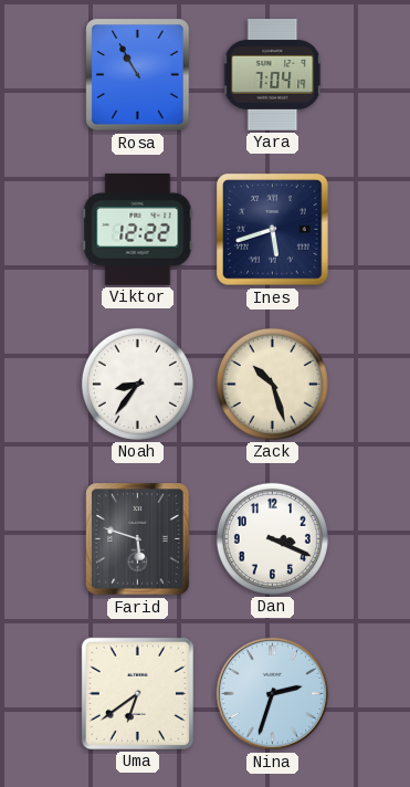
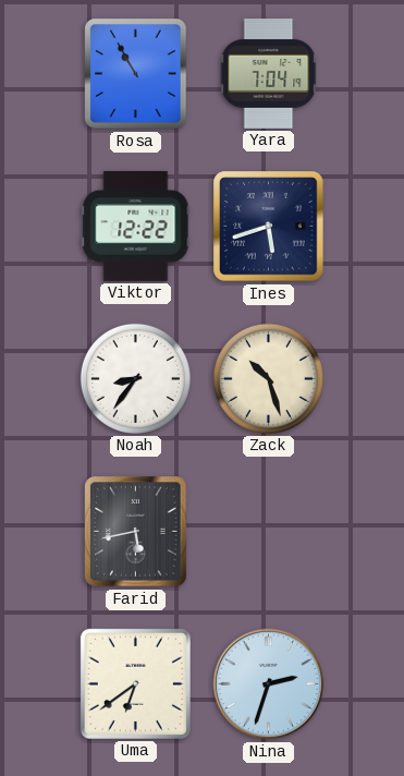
Farid: 5:48 -> 5:43 (136, 532)
Dan: 3:19 -> none (272, 538)
